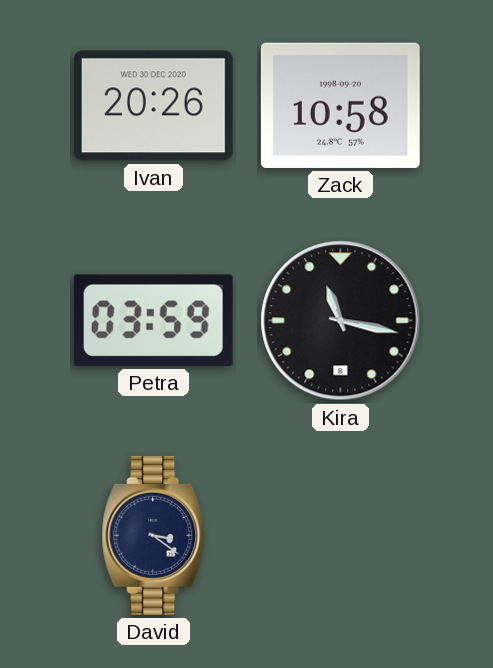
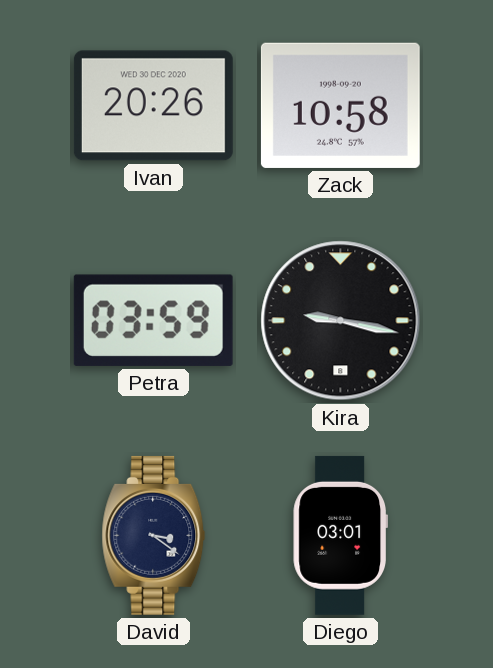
Kira: 11:17 -> 9:17 (341, 321)
Diego: none -> 03:01 (340, 535)
